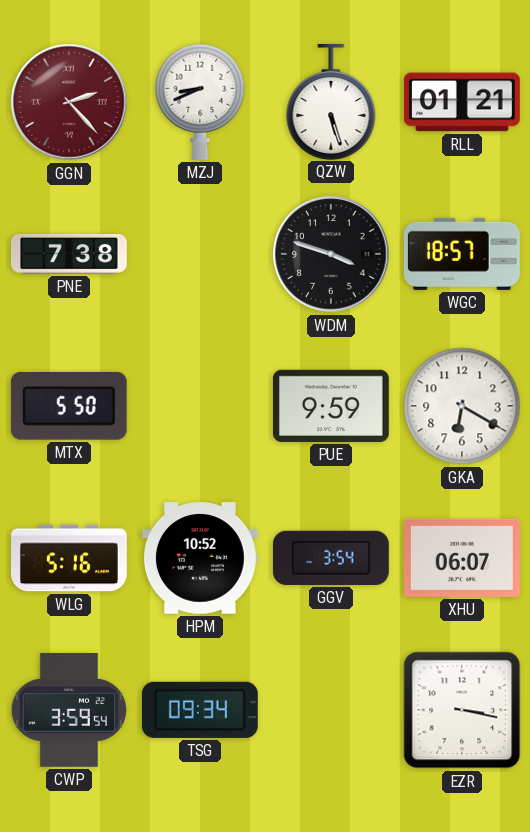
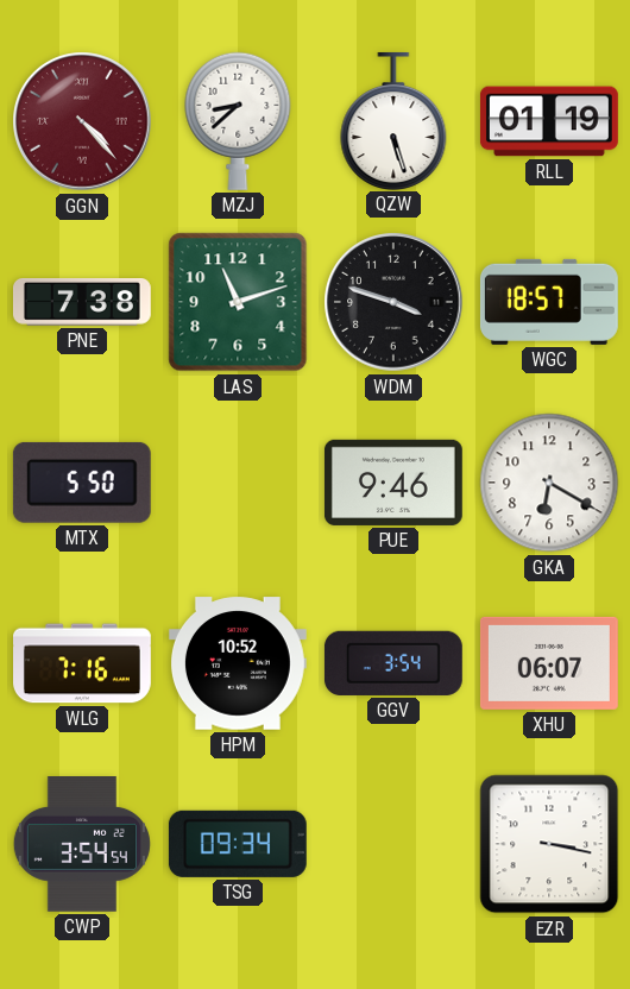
GGN: 2:23 -> 4:23 (82, 121)
MZJ: 8:41 -> 8:38 (238, 121)
RLL: 01:21 -> 01:19 (549, 121)
LAS: none -> 11:12 (238, 302)
PUE: 9:59 -> 9:46 (393, 483)
WLG: 5:16 -> 7:16 (83, 663)
CWP: 3:59 -> 3:54 (82, 845)
